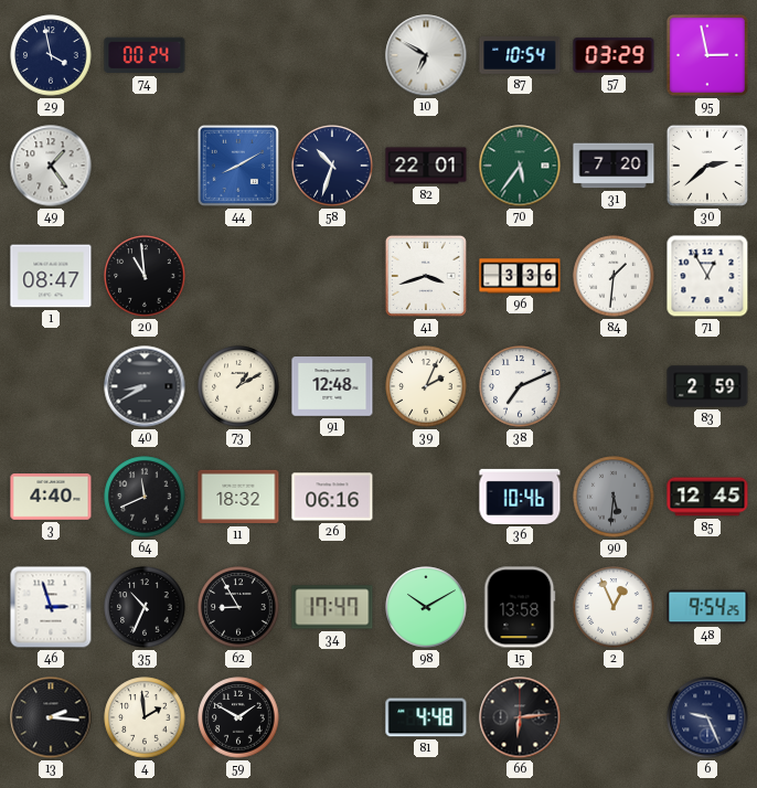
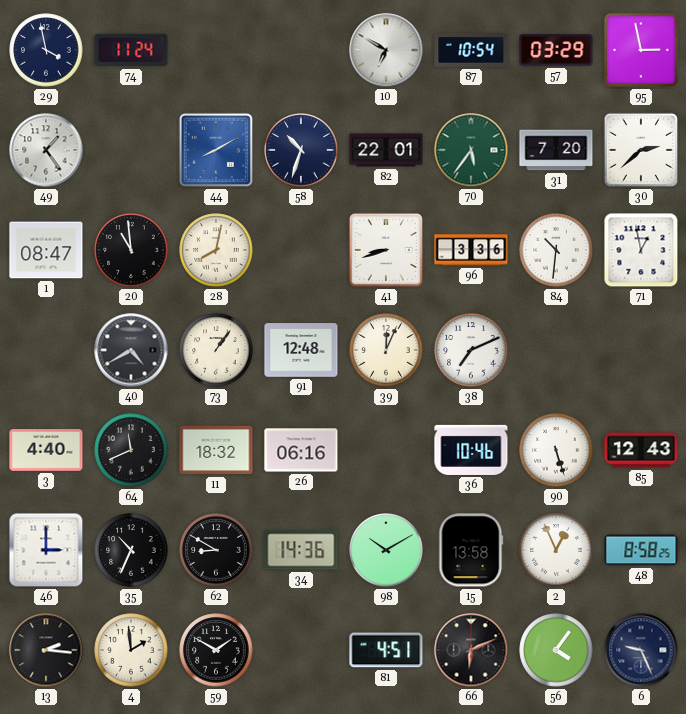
74: 00:24 -> 11:24 (131, 50)
28: none -> 8:02 (216, 250)
41: 3:42 -> 8:42 (386, 250)
84: 1:31 -> 10:31 (556, 250)
71: 12:55 -> 12:58 (641, 250)
40: 8:40 -> 4:40 (131, 350)
73: 1:10 -> 1:06 (216, 350)
39: 2:04 -> 12:04 (386, 350)
83: 2:59 -> none (707, 386)
90: 5:31 -> 5:27 (556, 450)
90 dial: grey -> white (556, 450)
85: 12:45 -> 12:43 (641, 450)
46: 2:57 -> 3:00 (46, 550)
62: 8:55 -> 8:50 (216, 550)
34: 17:47 -> 14:36 (301, 550)
48: 9:54 -> 8:58 (641, 550)
81: 4:48 -> 4:51 (386, 650)
66: 6:14 -> 6:11 (471, 650)
56: none -> 4:06 (556, 650)
